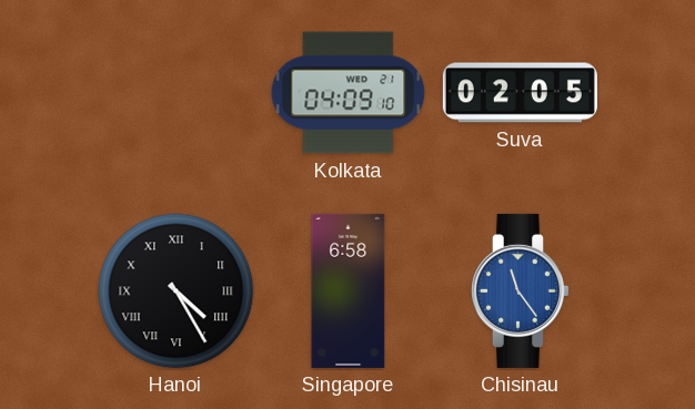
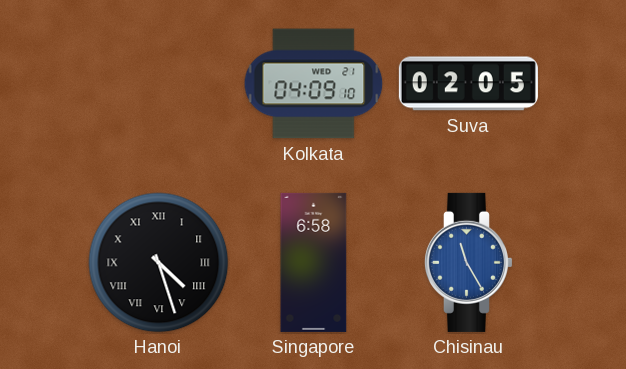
Hanoi: 4:25 -> 4:27 (159, 263)
Chisinau: 11:24 -> 11:25 (468, 262)
